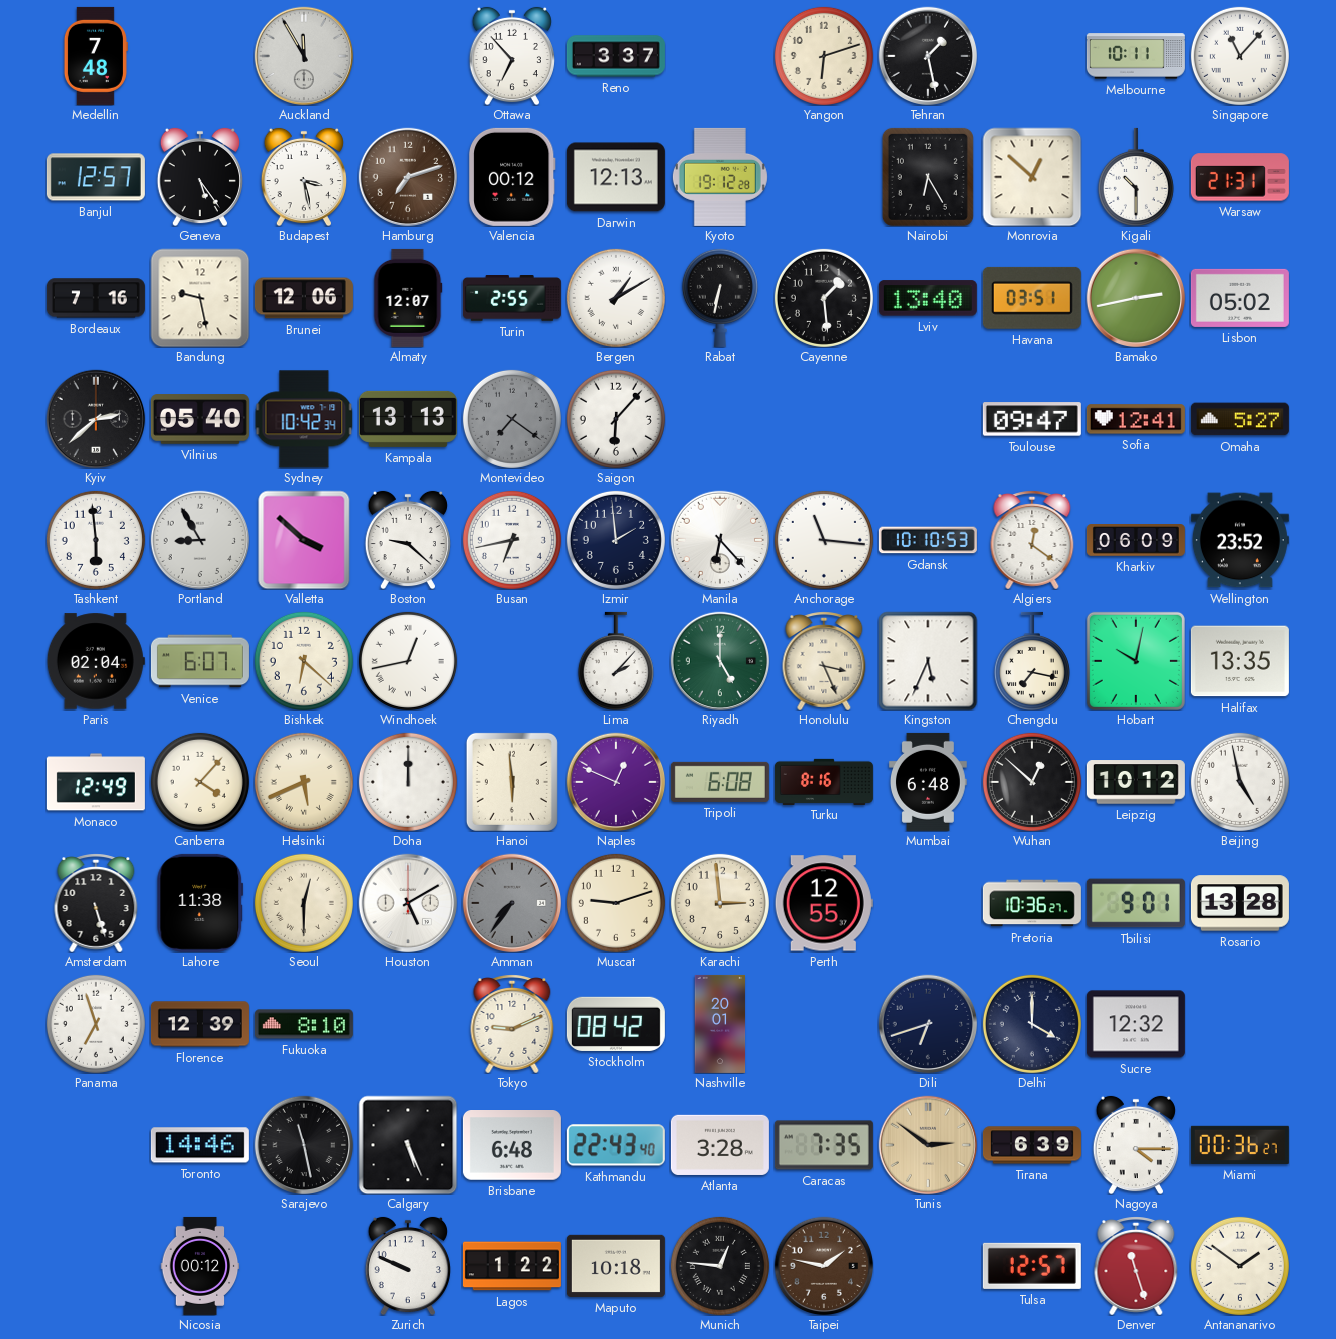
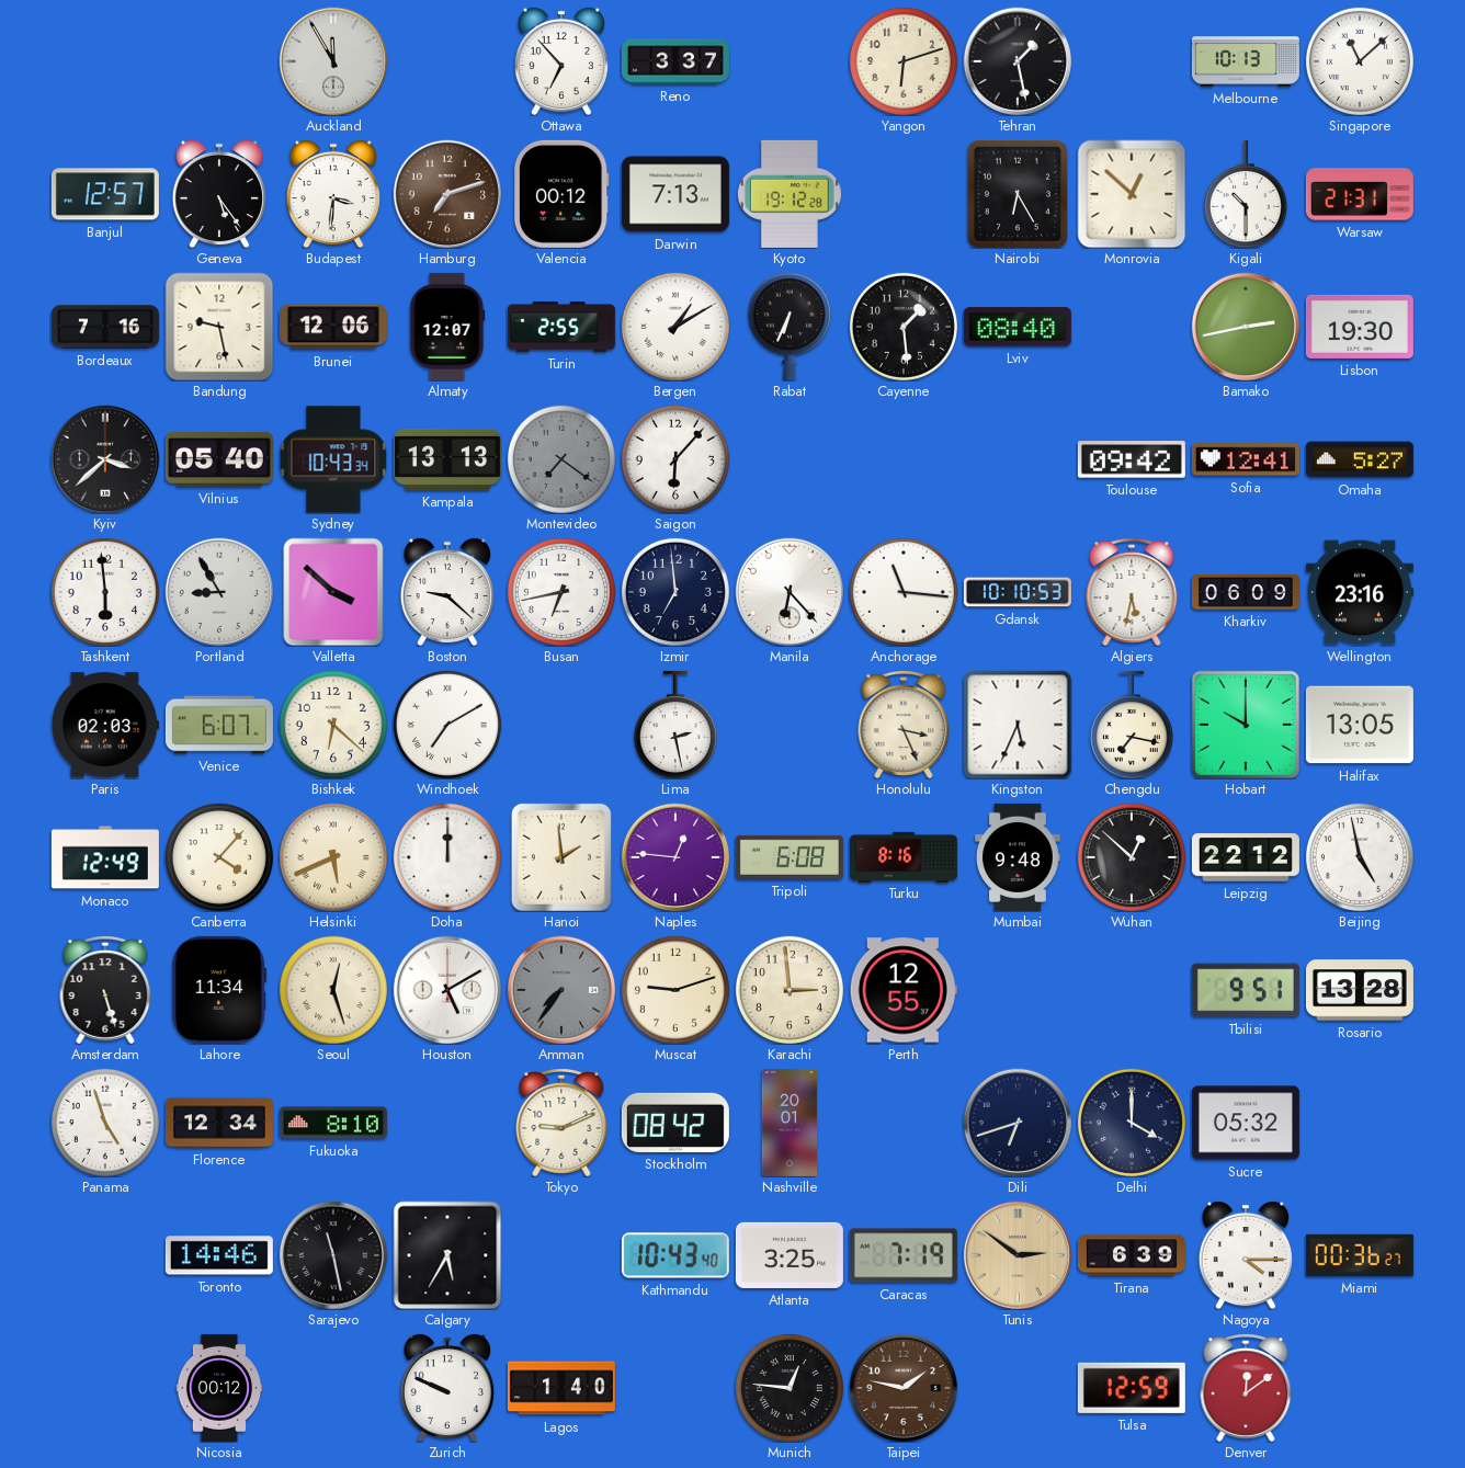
Medellin: 7:48 -> none (95, 56)
Melbourne: 10:11 -> 10:13 (1246, 61)
Singapore: 11:07 -> 11:08 (1360, 61)
Budapest: 3:28 -> 3:31 (333, 194)
Darwin: 12:13 -> 7:13 (675, 194)
Rabat: 6:32 -> 6:34 (790, 327)
Lviv: 13:40 -> 08:40 (1018, 327)
Havana: 03:51 -> none (1032, 298)
Lisbon: 05:02 -> 19:30 (1360, 327)
Kyiv: 2:38 -> 3:38 (105, 459)
Sydney: 10:42 -> 10:43 (333, 459)
Toulouse: 09:47 -> 09:42 (1132, 459)
Izmir: 1:59 -> 6:59 (675, 592)
Algiers: 12:21 -> 5:32 (1132, 592)
Wellington: 23:52 -> 23:16 (1360, 592)
Paris: 02:04 -> 02:03 (105, 725)
Windhoek: 12:43 -> 7:10 (447, 725)
Lima: 2:07 -> 2:28 (675, 725)
Riyadh: 5:00 -> none (720, 661)
Hobart: 10:02 -> 10:00 (1246, 725)
Halifax: 13:35 -> 13:05 (1360, 725)
Hanoi: 5:59 -> 1:59 (561, 857)
Naples: 12:49 -> 12:46 (675, 857)
Mumbai: 6:48 -> 9:48 (1018, 857)
Leipzig: 10:12 -> 22:12 (1246, 857)
Lahore: 11:38 -> 11:34 (219, 990)
Seoul: 12:30 -> 12:27 (333, 990)
Pretoria: 10:36 -> none (1032, 903)
Tbilisi: 9:01 -> 9:51 (1246, 990)
Panama: 6:57 -> 4:57 (105, 1123)
Florence: 12:39 -> 12:34 (219, 1123)
Sucre: 12:32 -> 05:32 (1246, 1123)
Calgary: 5:26 -> 5:35 (447, 1255)
Brisbane: 6:48 -> none (512, 1146)
Kathmandu: 22:43 -> 10:43 (675, 1255)
Atlanta: 3:28 -> 3:25 (790, 1255)
Caracas: 7:35 -> 7:19 (904, 1255)
Lagos: 1:22 -> 1:40 (561, 1388)
Maputo: 10:18 -> none (616, 1266)
Tulsa: 12:57 -> 12:59 (1132, 1388)
Denver: 11:27 -> 12:09 (1246, 1388)
Antananarivo: 1:51 -> none (1240, 1266)
